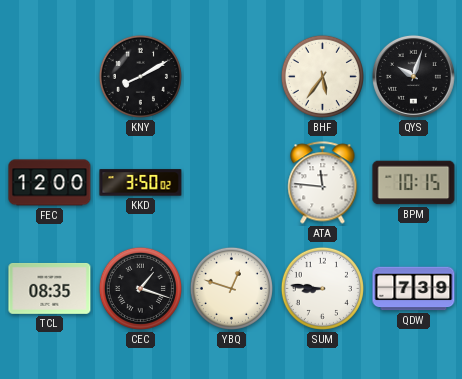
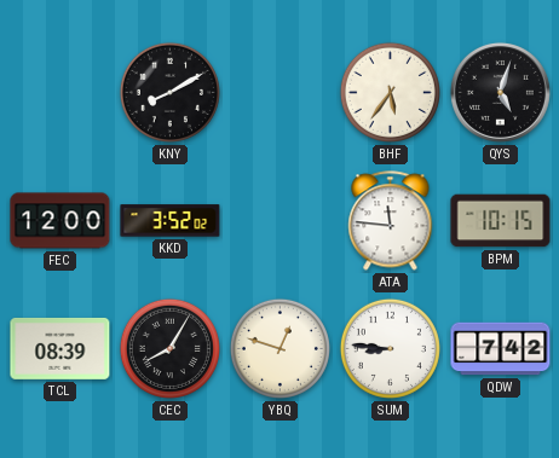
QYS: 10:03 -> 5:03 (500, 92)
KKD: 3:50 -> 3:52 (171, 221)
TCL: 08:35 -> 08:39 (60, 348)
CEC: 1:18 -> 8:05 (169, 348)
QDW: 7:39 -> 7:42 (501, 349)
